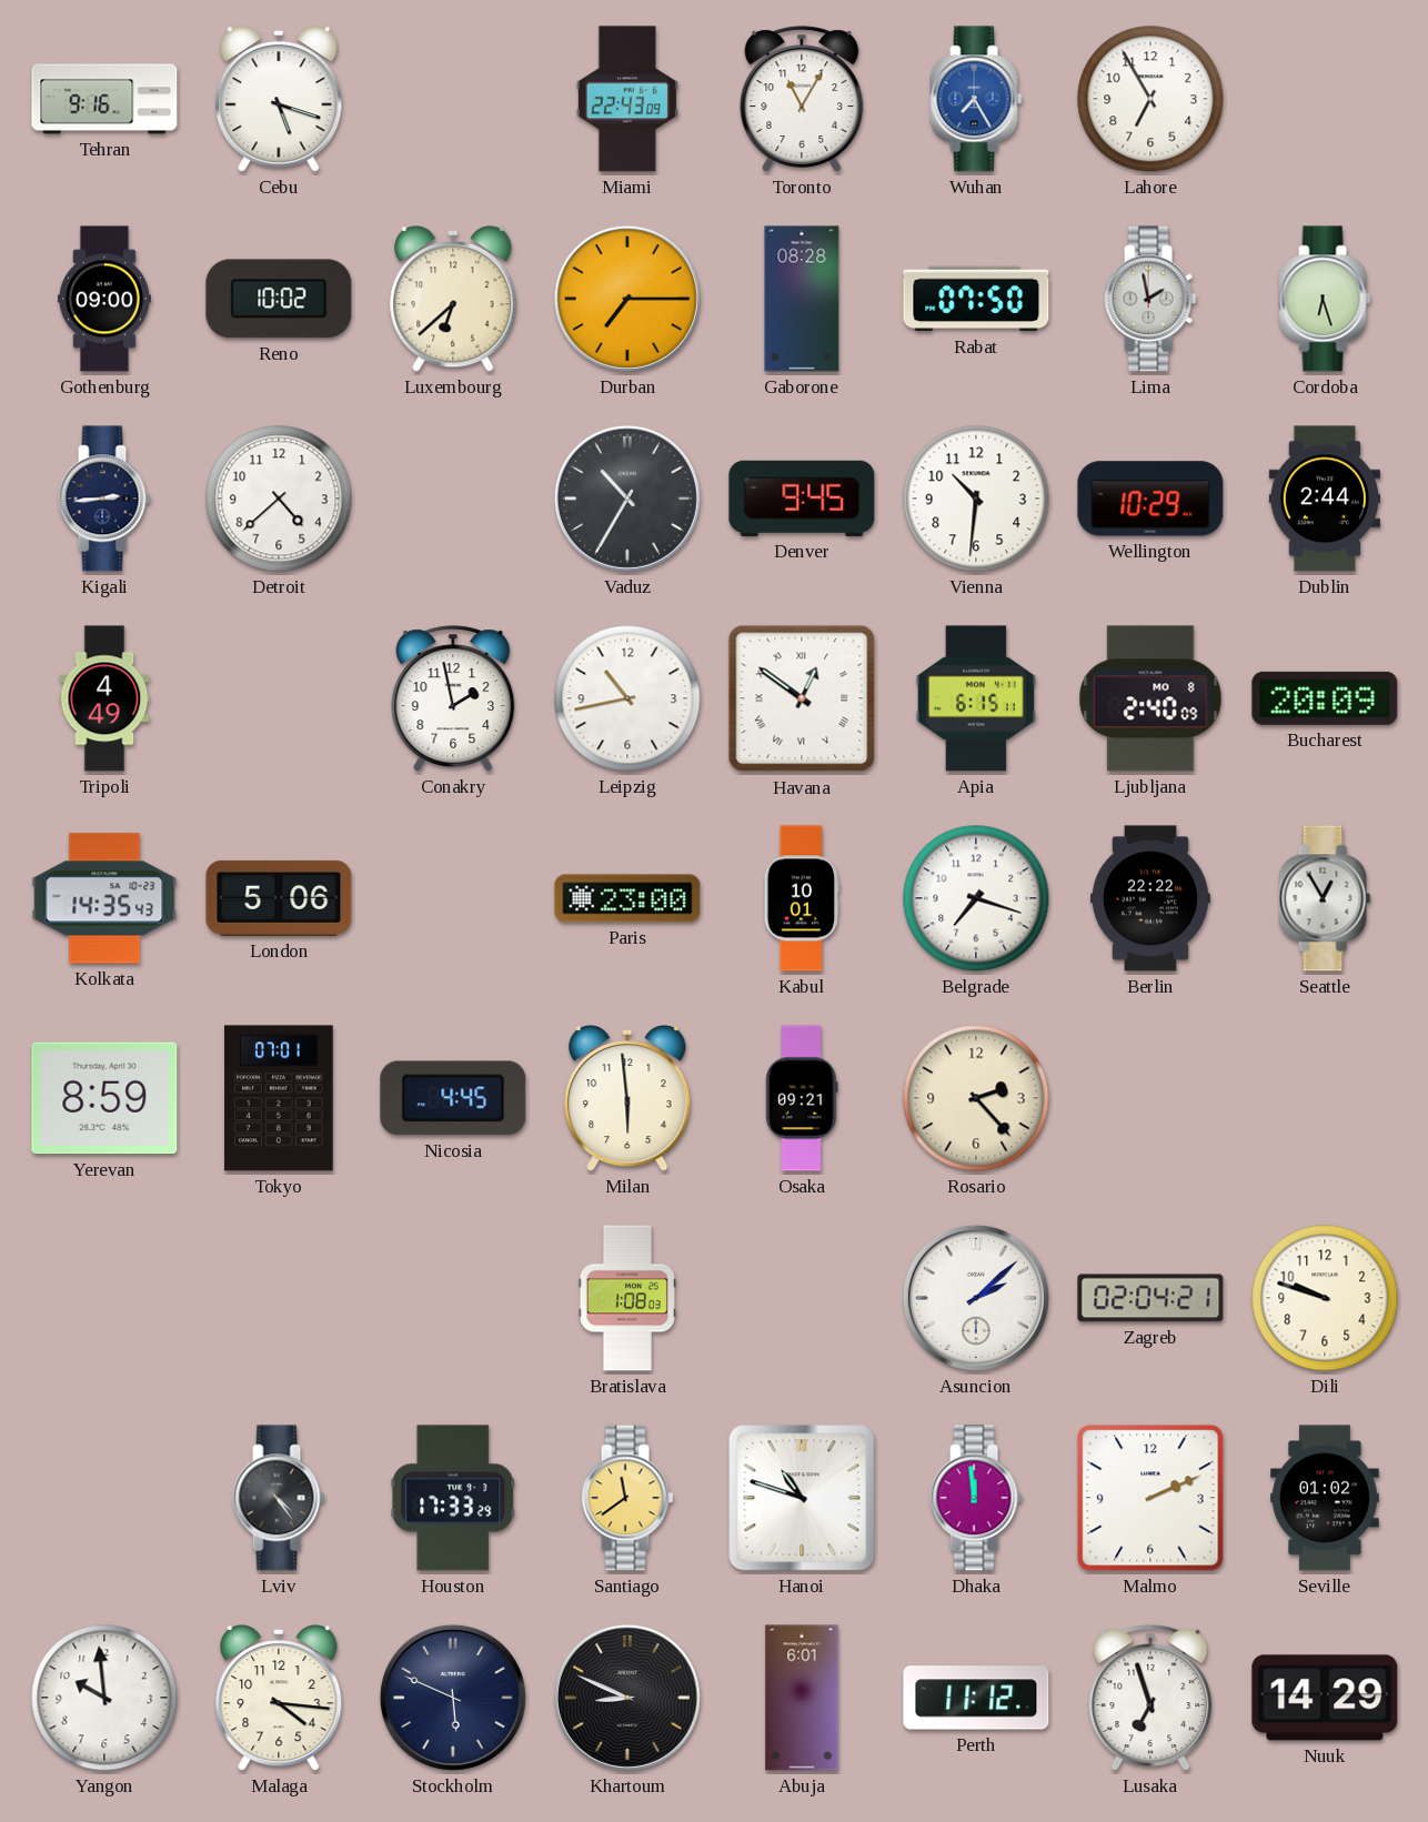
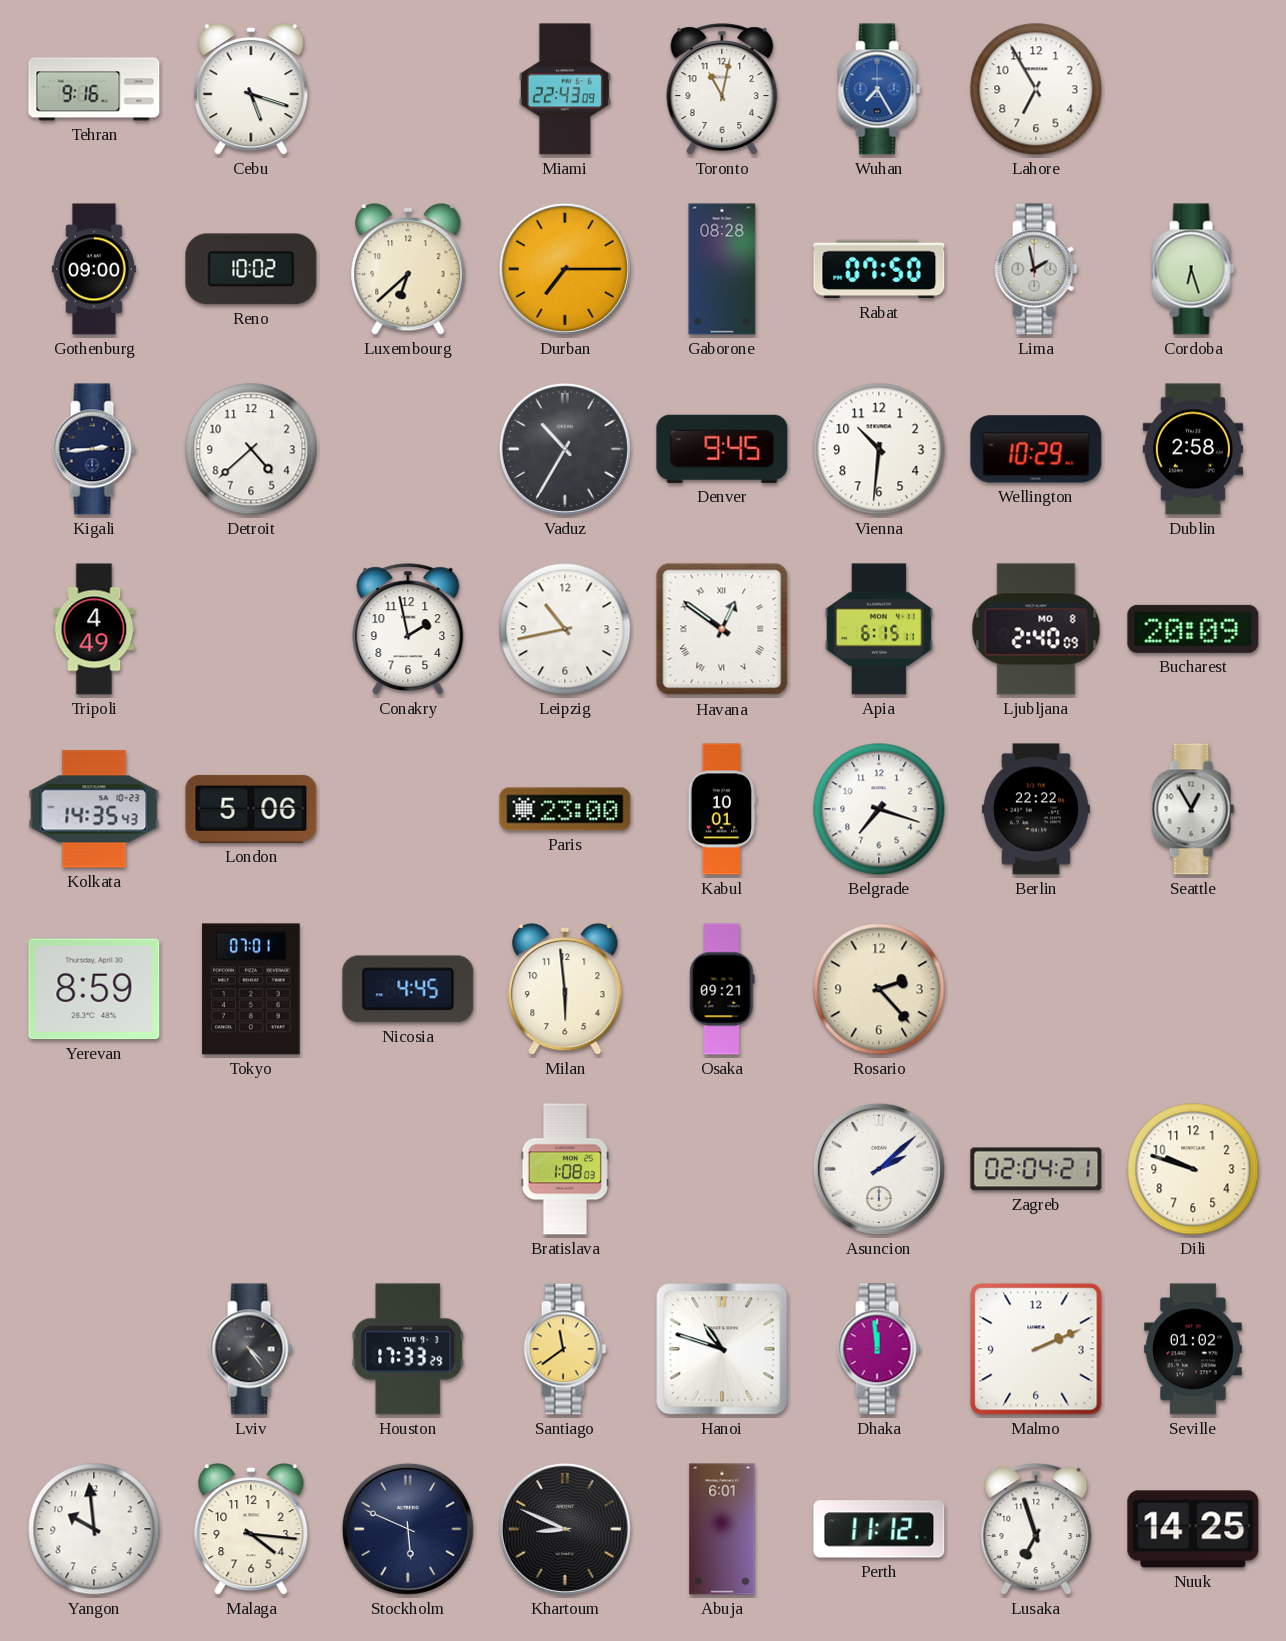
Toronto: 11:05 -> 11:02 (722, 89)
Dublin: 2:44 -> 2:58 (1193, 449)
Nuuk: 14:29 -> 14:25 (1193, 1529)
